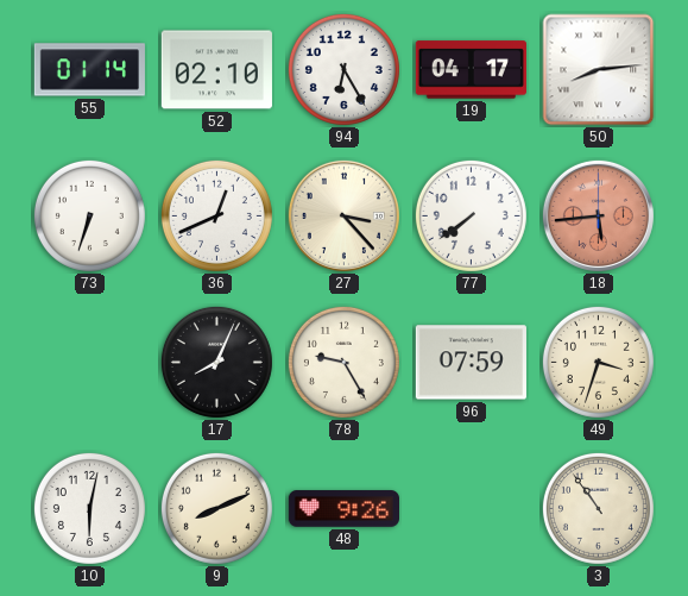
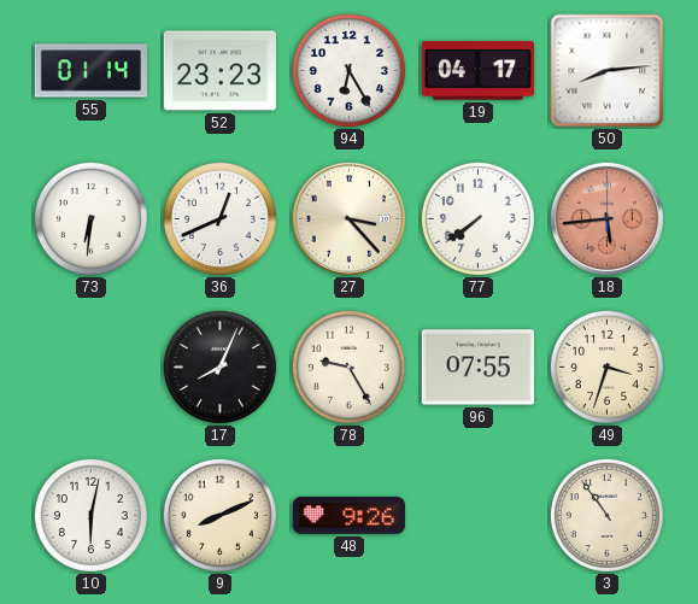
52: 02:10 -> 23:23 (219, 71)
73: 6:33 -> 6:31 (90, 218)
96: 07:59 -> 07:55 (477, 368)
